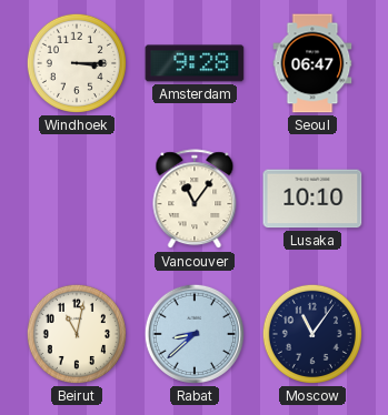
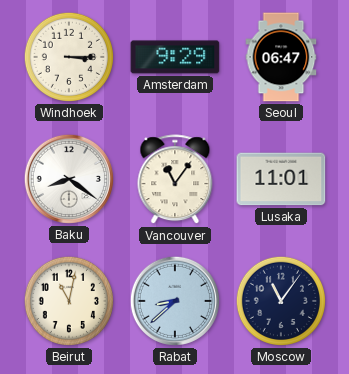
Amsterdam: 9:28 -> 9:29 (175, 57)
Baku: none -> 8:21 (69, 179)
Lusaka: 10:10 -> 11:01 (281, 179)
